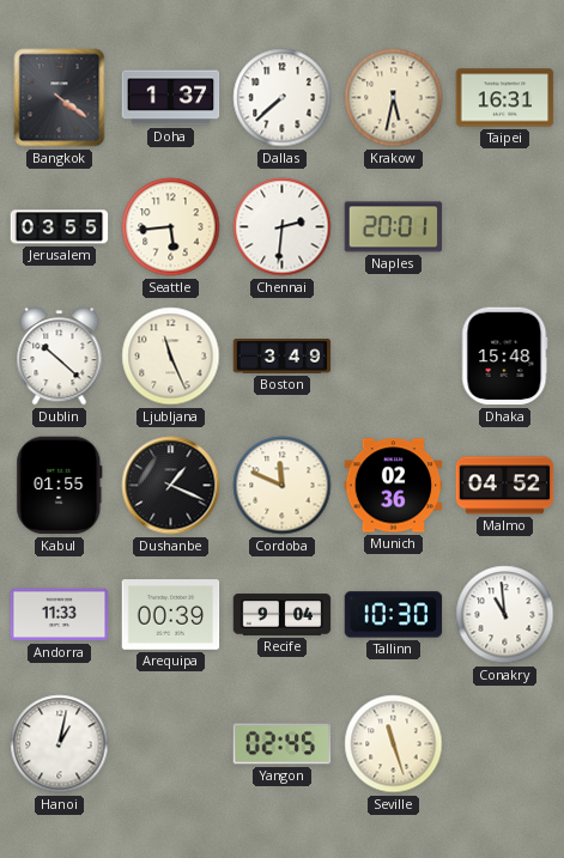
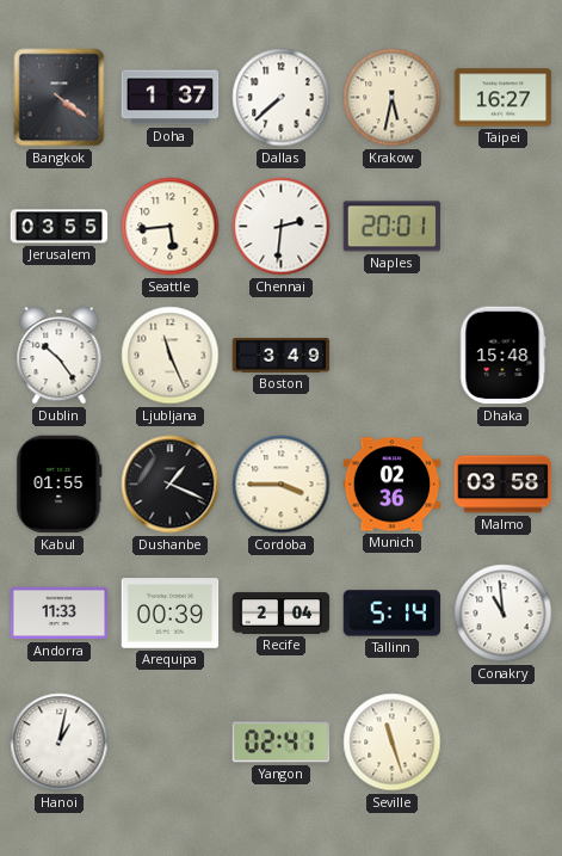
Taipei: 16:31 -> 16:27 (504, 98)
Dublin: 10:22 -> 10:24 (60, 356)
Cordoba: 11:49 -> 3:45 (282, 485)
Malmo: 04:52 -> 03:58 (504, 485)
Recife: 9:04 -> 2:04 (282, 614)
Tallinn: 10:30 -> 5:14 (393, 614)
Yangon: 02:45 -> 02:41 (282, 743)
